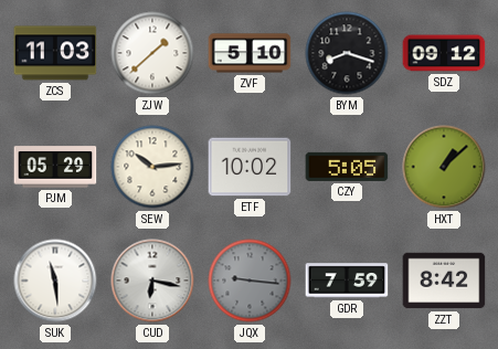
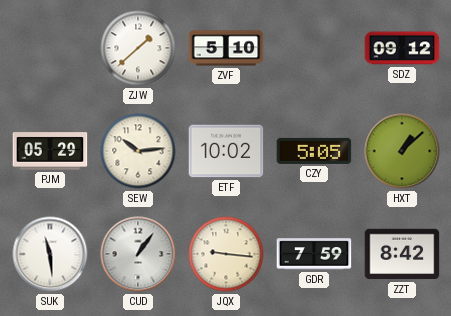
ZCS: 11:03 -> none (55, 53)
BYM: 8:18 -> none (347, 53)
CUD: 6:17 -> 1:06 (138, 254)
JQX dial: grey -> cream (226, 254)
